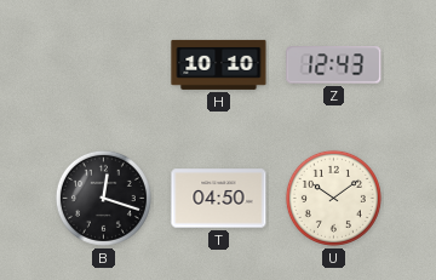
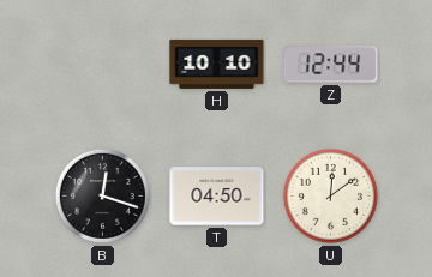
Z: 12:43 -> 12:44 (331, 65)
U: 10:09 -> 12:09 (330, 195)
